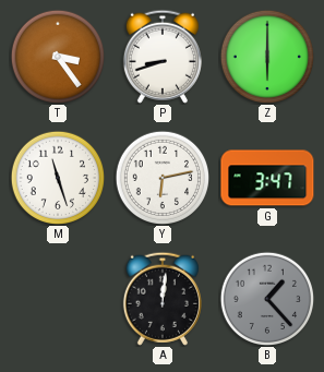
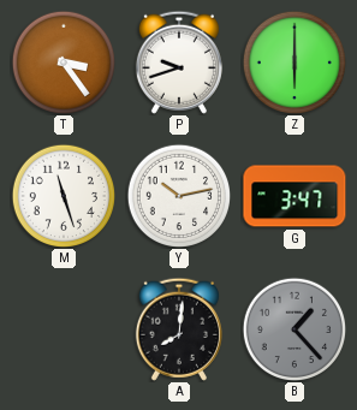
P: 8:42 -> 9:42 (179, 63)
Y: 6:13 -> 10:13 (178, 195)
A: 12:01 -> 8:01 (179, 329)
